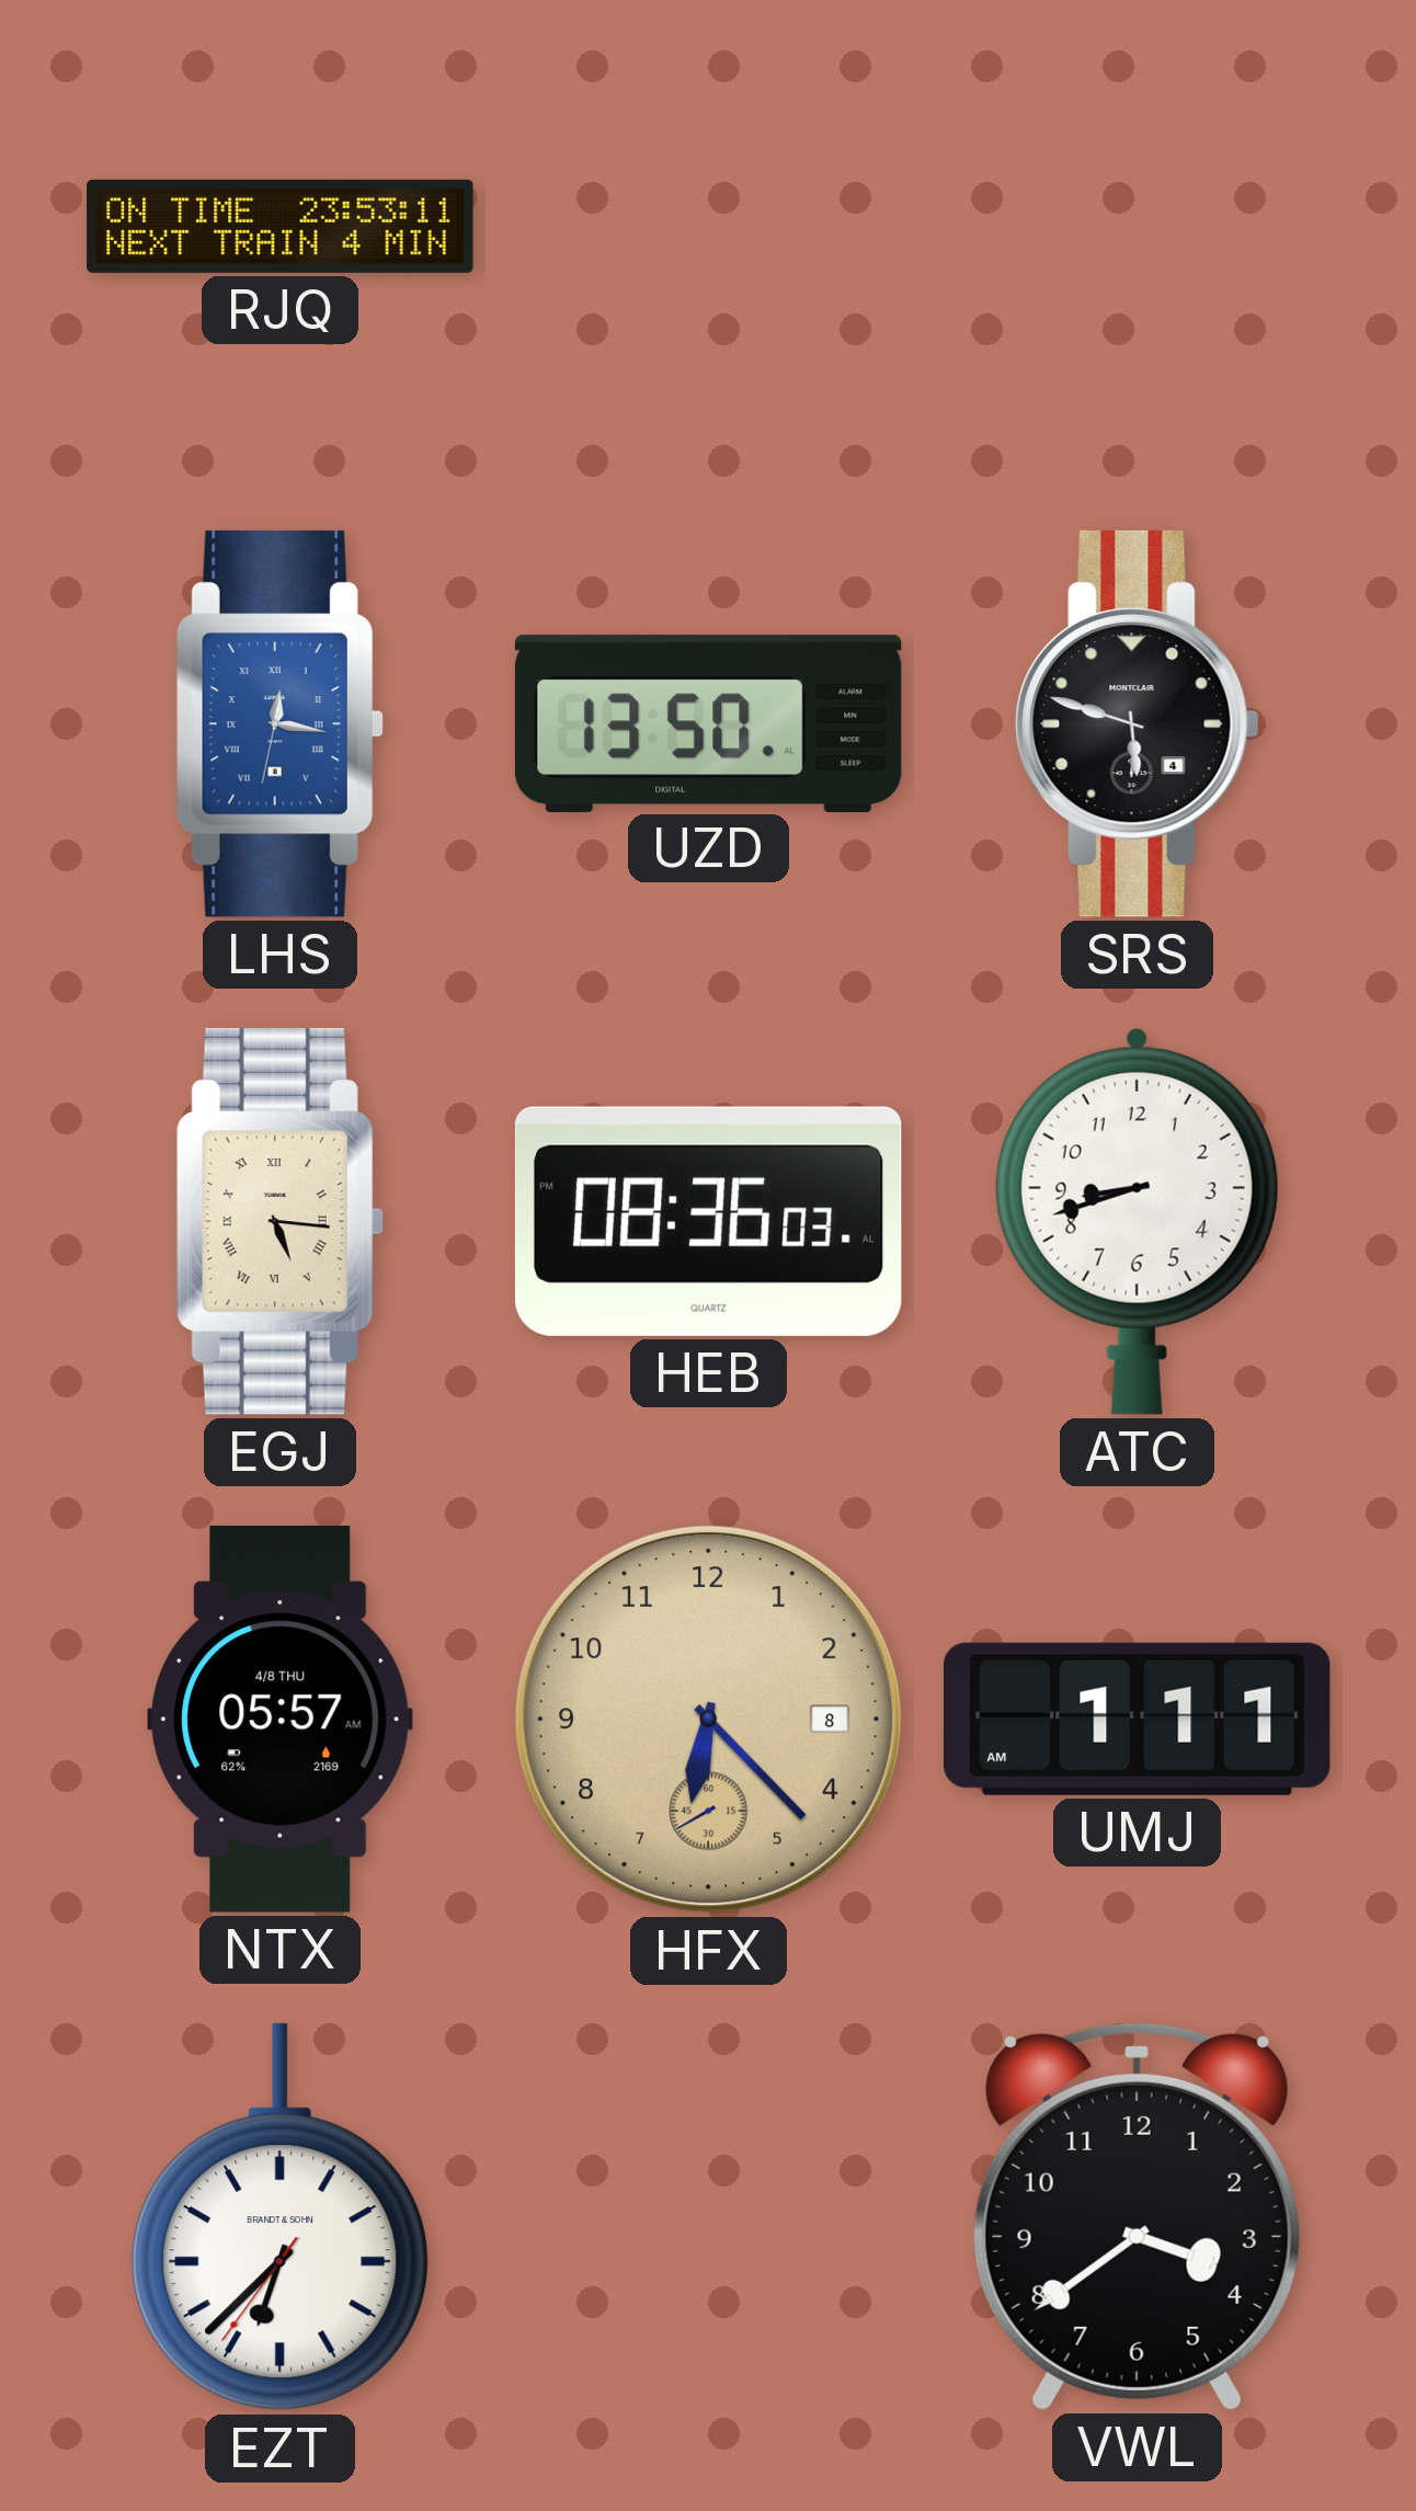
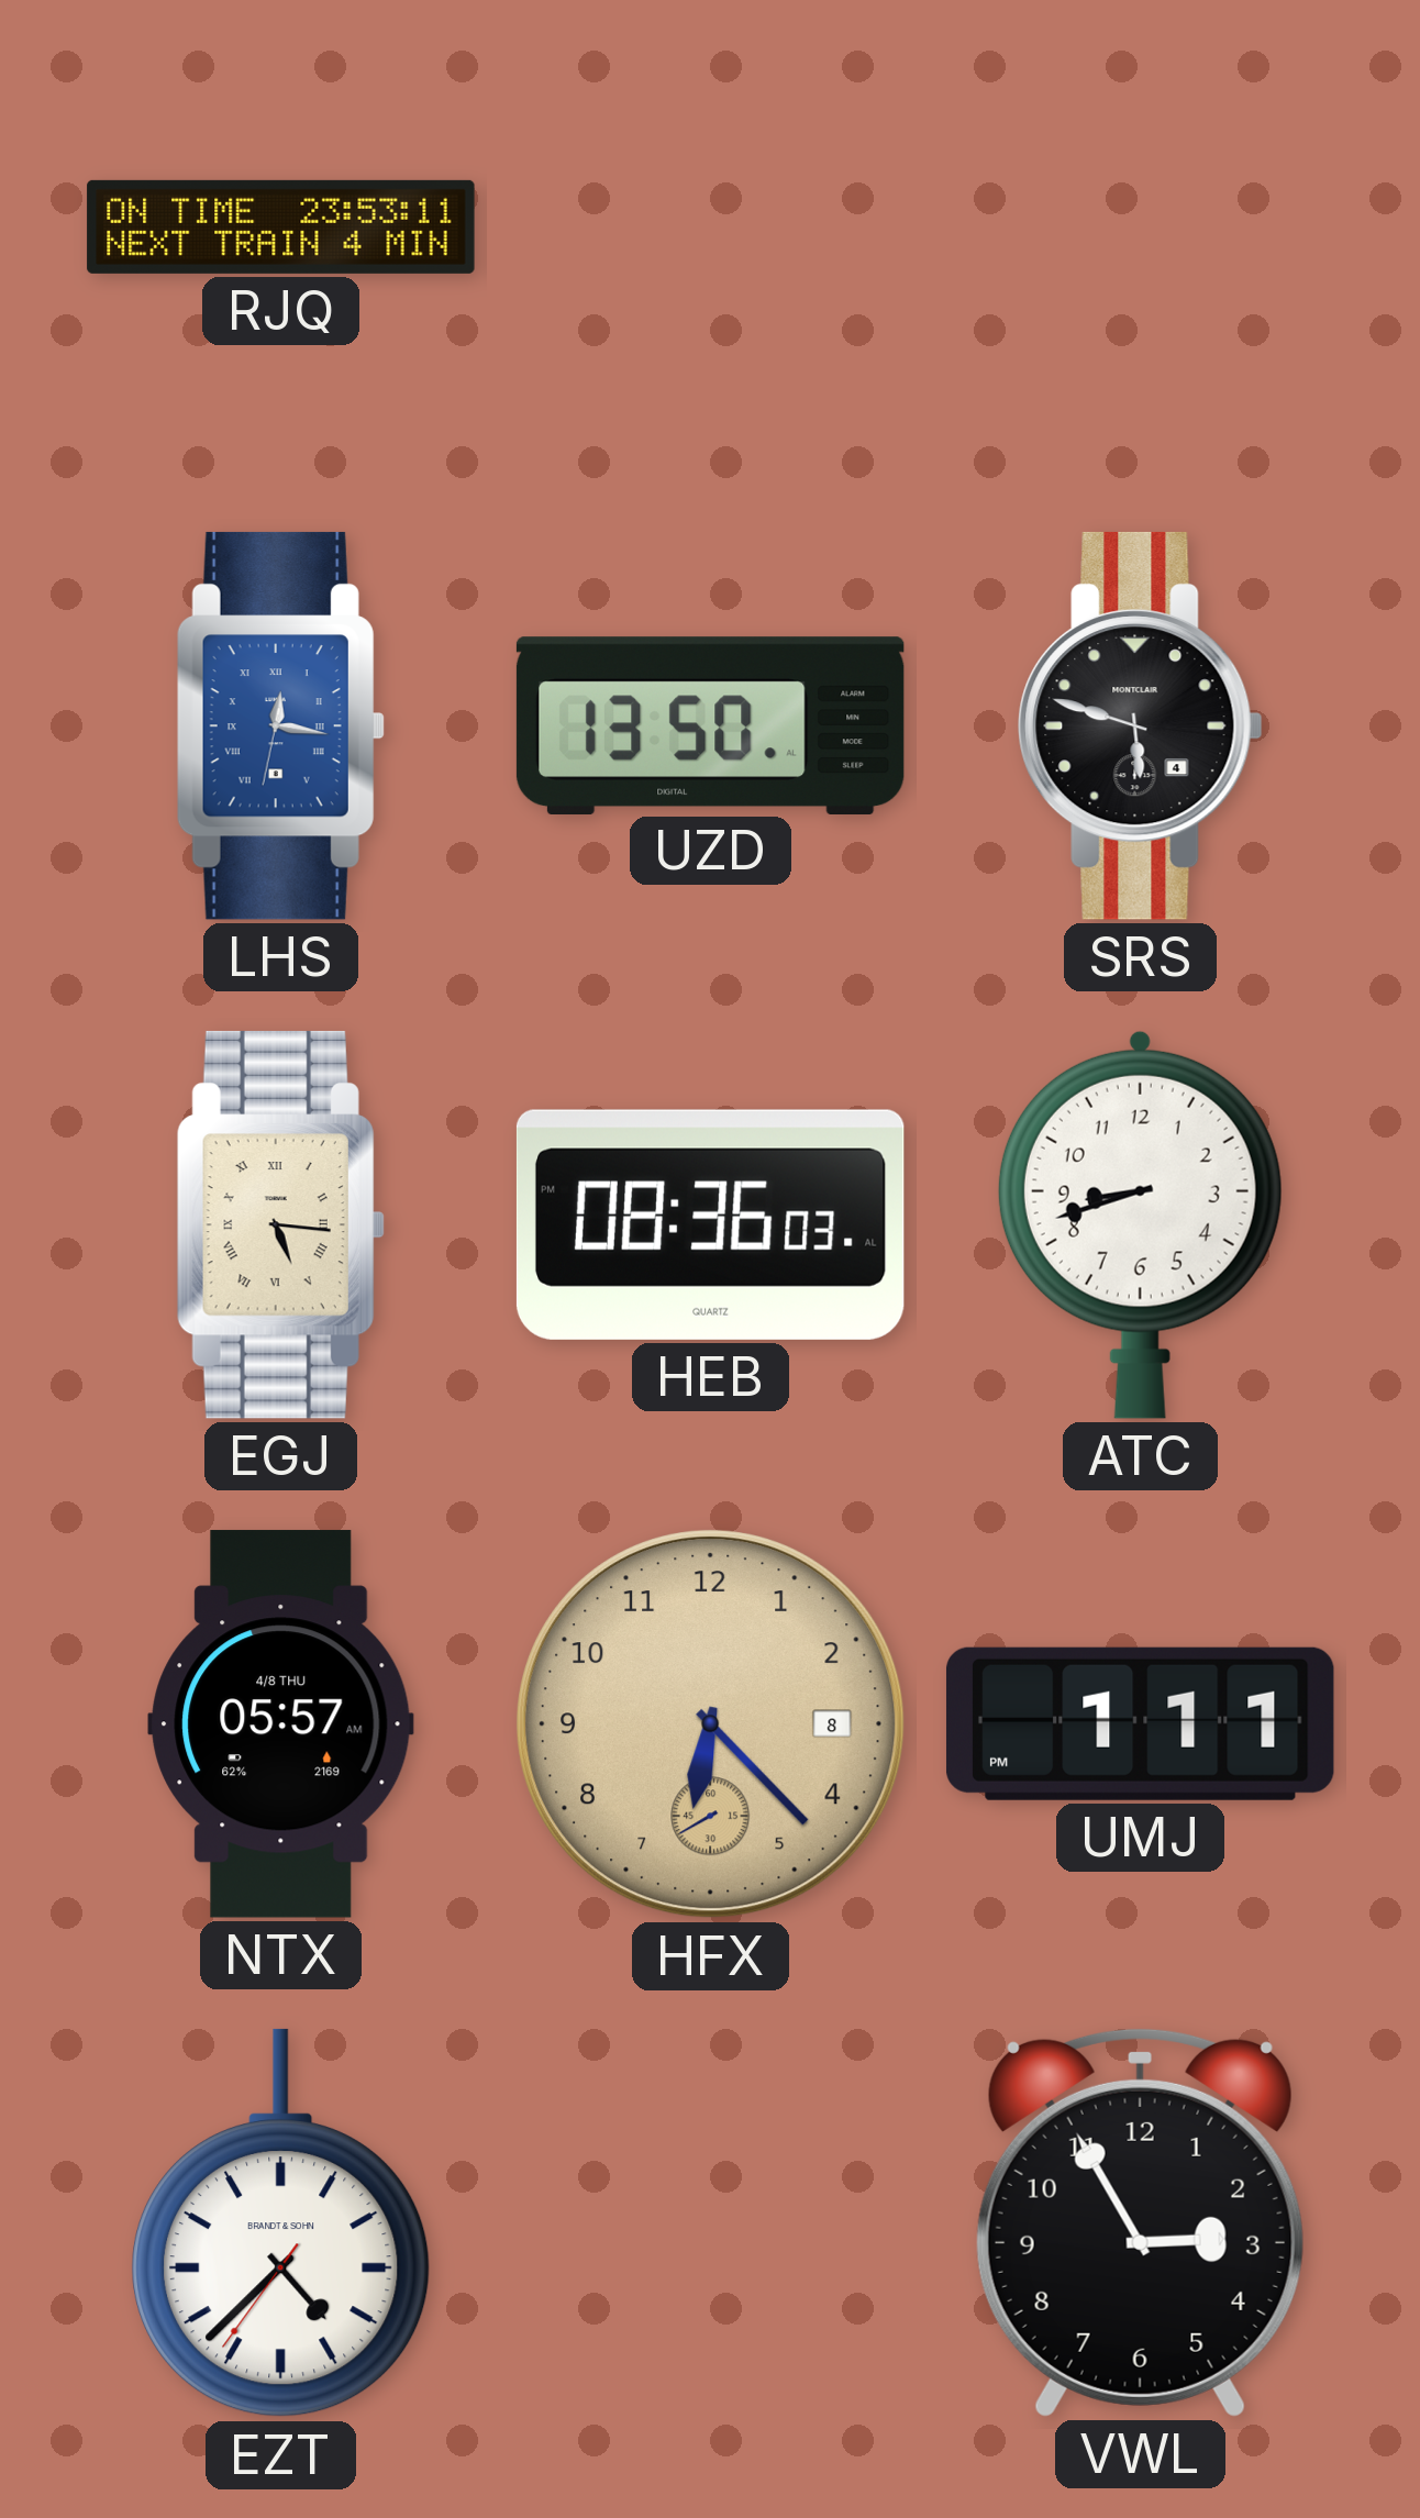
UMJ: 1:11 AM -> 1:11 PM (1140, 1723)
EZT: 6:37 -> 4:37 (281, 2223)
VWL: 3:39 -> 2:55 (1140, 2222)
